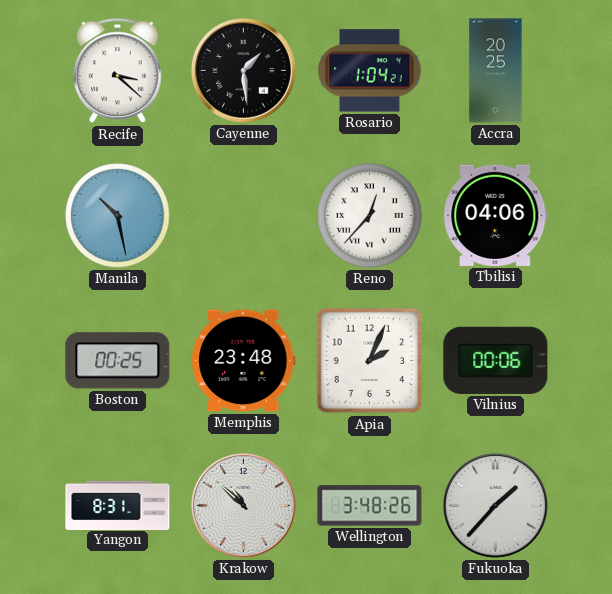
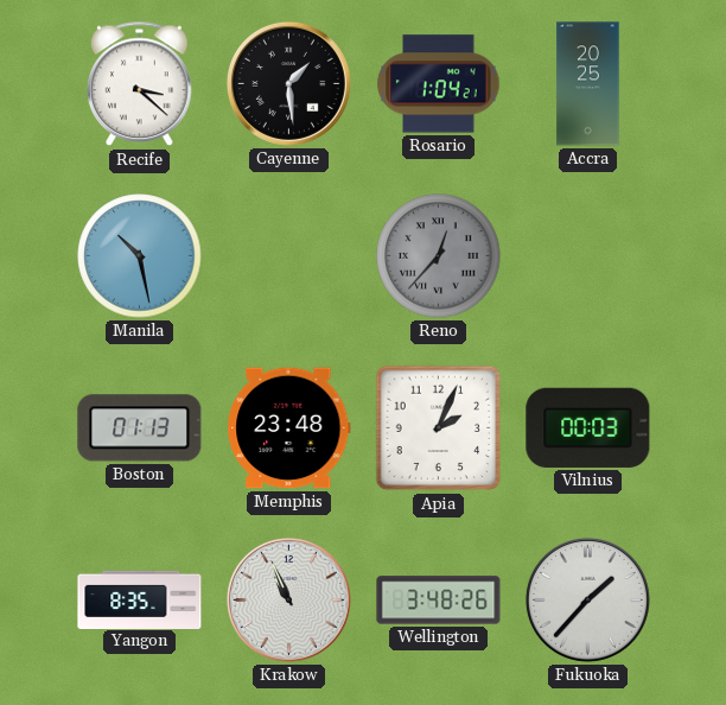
Reno dial: white -> grey (439, 256)
Tbilisi: 04:06 -> none (496, 215)
Boston: 00:25 -> 01:13 (140, 428)
Vilnius: 00:06 -> 00:03 (588, 427)
Yangon: 8:31 -> 8:35 (140, 599)
Krakow: 10:52 -> 10:56 (288, 599)
